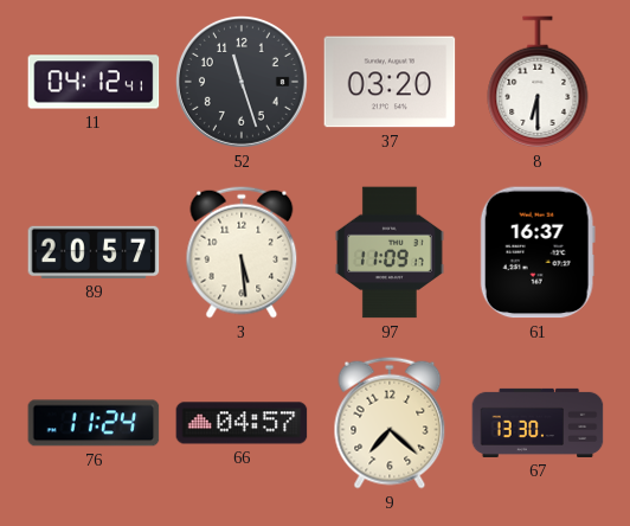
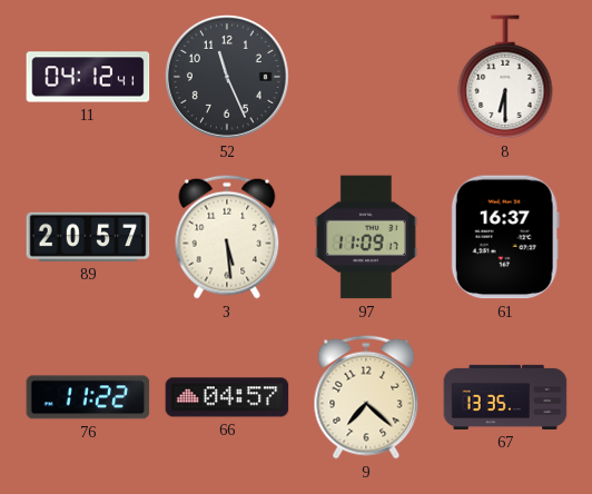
52: 11:27 -> 11:26 (227, 77)
37: 03:20 -> none (390, 82)
76: 11:24 -> 11:22 (88, 397)
67: 13:30 -> 13:35 (505, 397)
